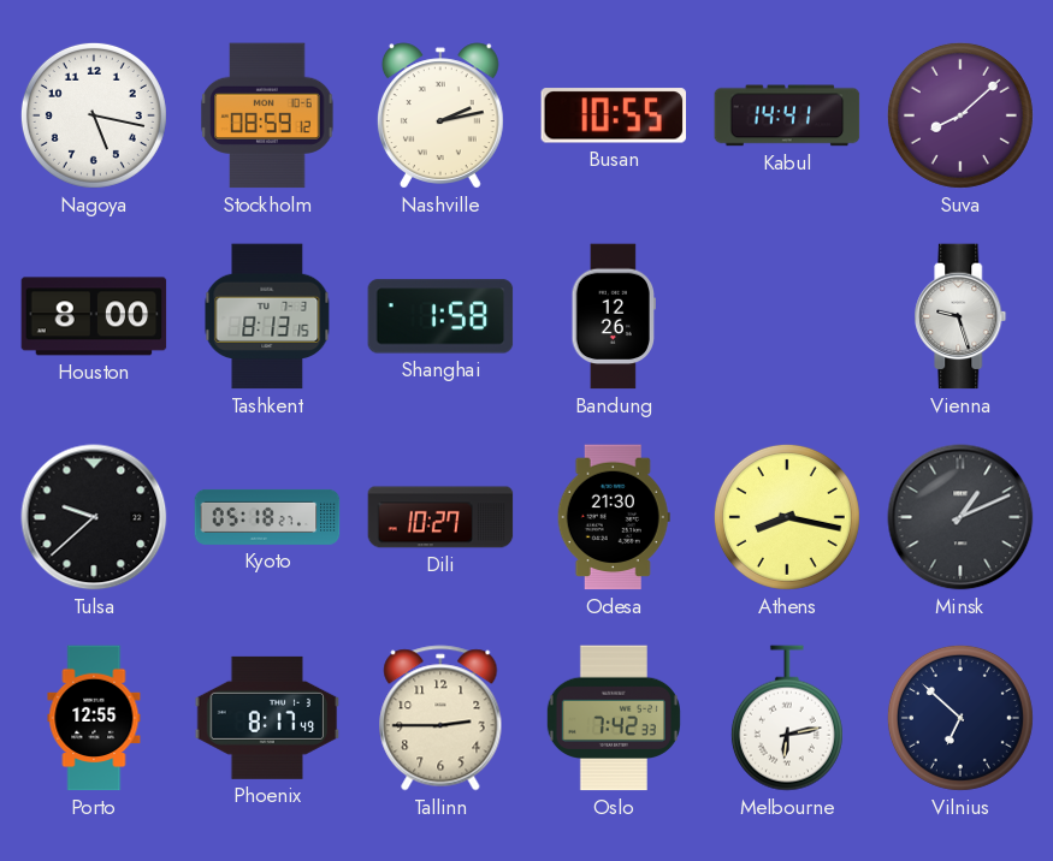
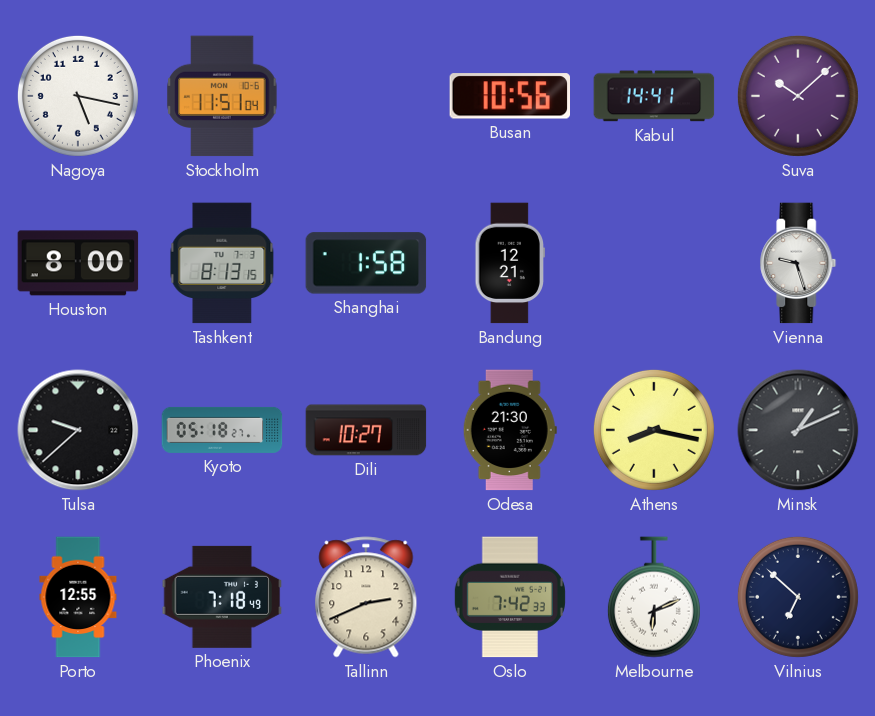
Stockholm: 08:59 -> 11:51 (222, 96)
Nashville: 2:13 -> none (440, 115)
Busan: 10:55 -> 10:56 (509, 96)
Suva: 8:08 -> 10:08 (798, 96)
Bandung: 12:26 -> 12:21 (509, 263)
Phoenix: 8:17 -> 7:18 (222, 597)
Tallinn: 2:45 -> 2:41 (366, 597)
Melbourne: 6:13 -> 6:11 (654, 597)
